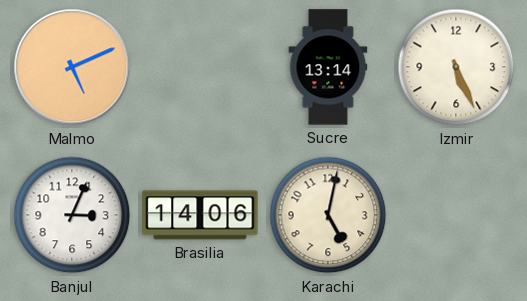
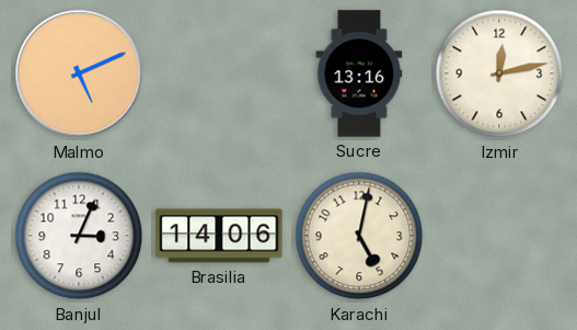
Sucre: 13:14 -> 13:16 (359, 73)
Izmir: 5:26 -> 12:13 (499, 73)
